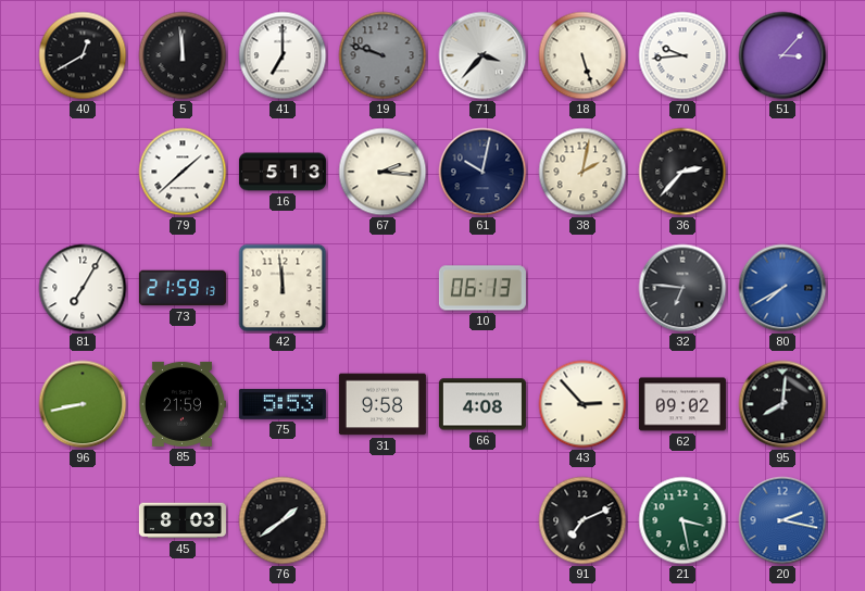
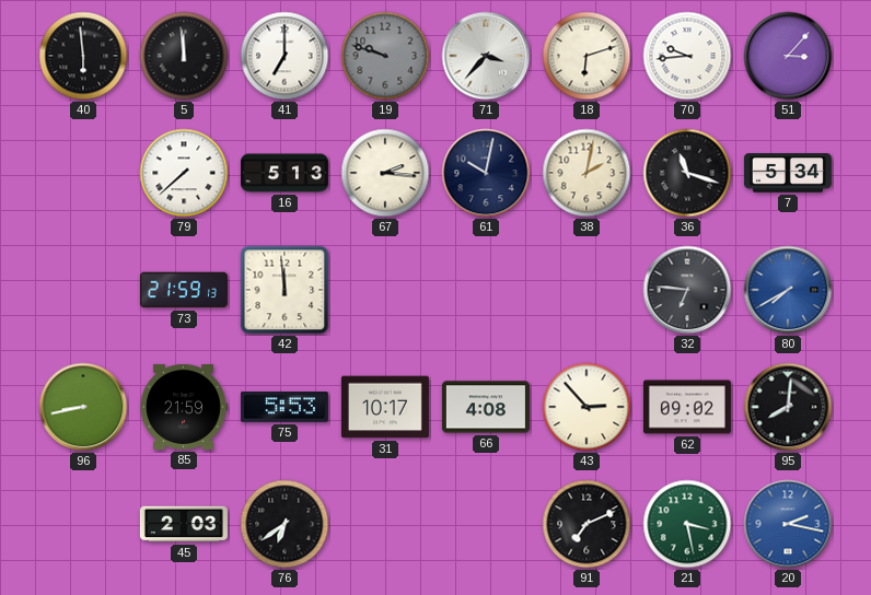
40: 12:40 -> 5:59 (83, 56)
18: 5:27 -> 6:12 (587, 56)
79: 1:38 -> 7:38 (184, 173)
36: 2:37 -> 11:18 (687, 173)
7: none -> 5:34 (788, 173)
81: 7:05 -> none (83, 288)
10: 06:13 -> none (482, 288)
31: 9:58 -> 10:17 (385, 407)
45: 8:03 -> 2:03 (184, 524)
76: 1:39 -> 6:39 (284, 524)
